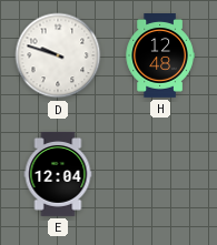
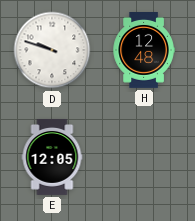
E: 12:04 -> 12:05 (52, 158)
